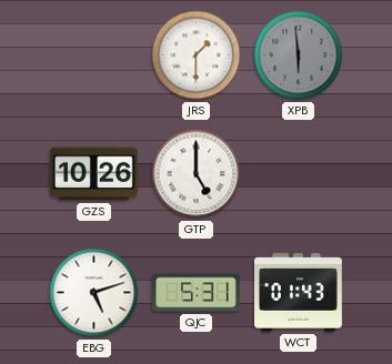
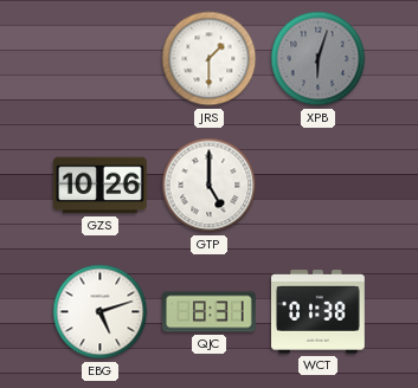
XPB: 5:59 -> 6:03 (319, 59)
QJC: 5:31 -> 8:31 (210, 312)
WCT: 01:43 -> 01:38 (319, 312)
